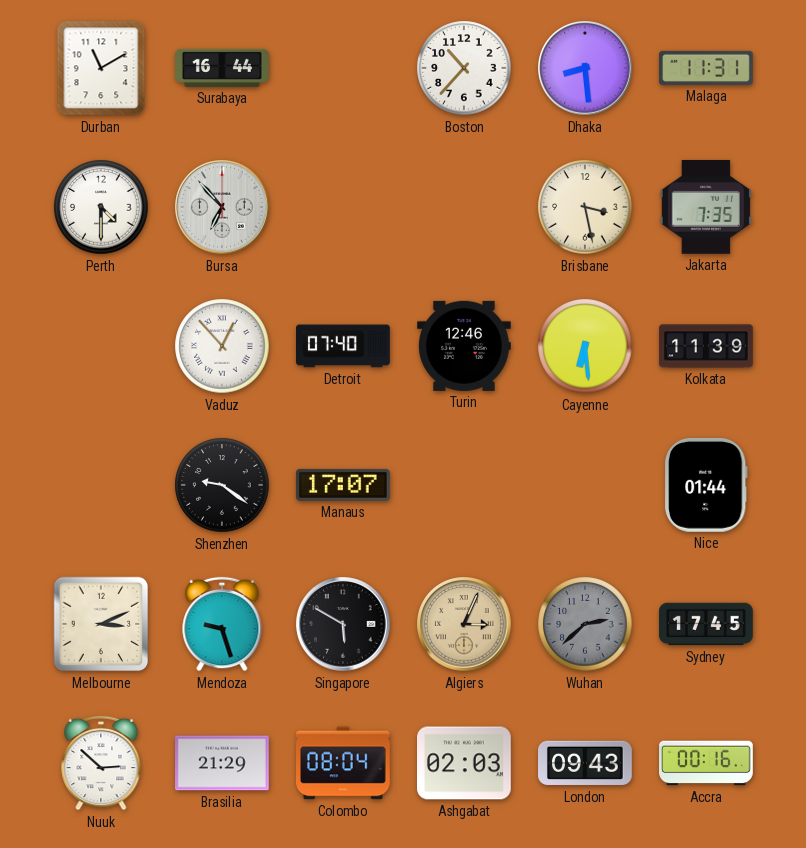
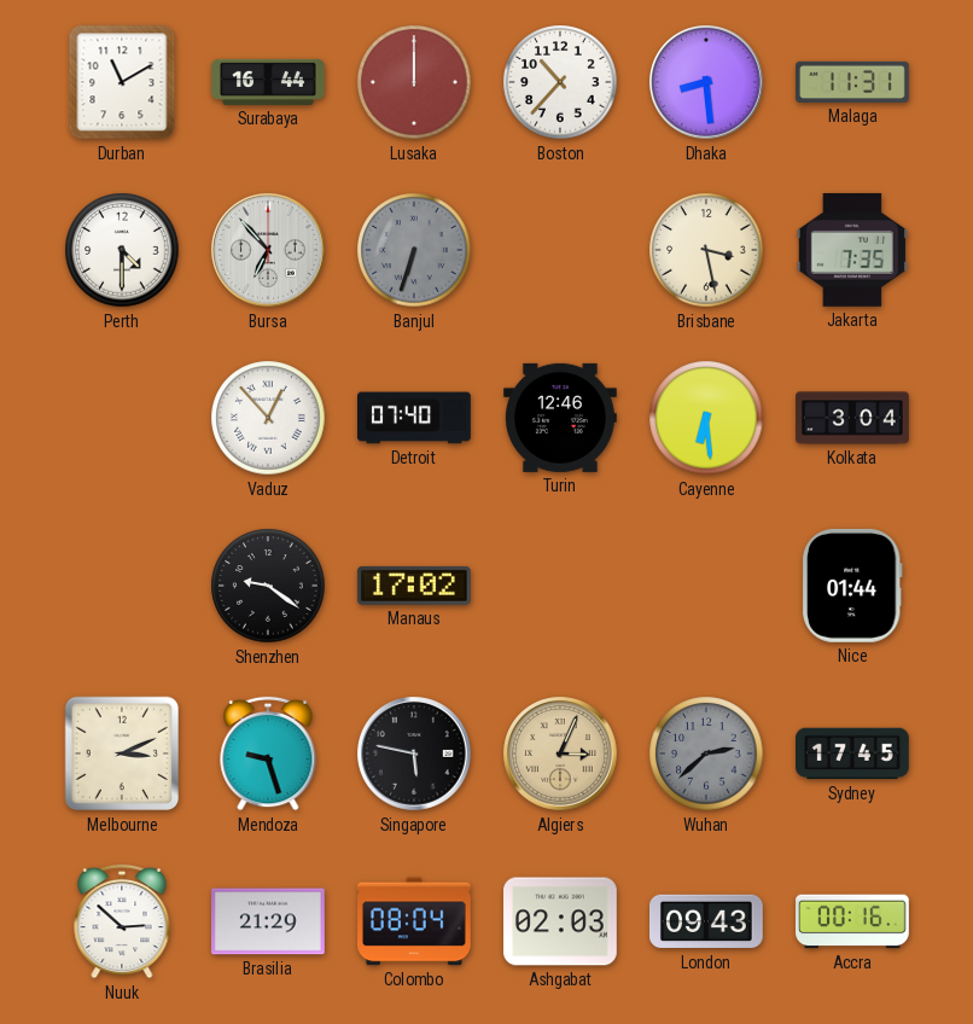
Lusaka: none -> 12:00 (414, 82)
Banjul: none -> 6:33 (414, 250)
Kolkata: 11:39 -> 3:04 (852, 418)
Manaus: 17:07 -> 17:02 (414, 586)
Singapore: 5:50 -> 5:47 (414, 754)
